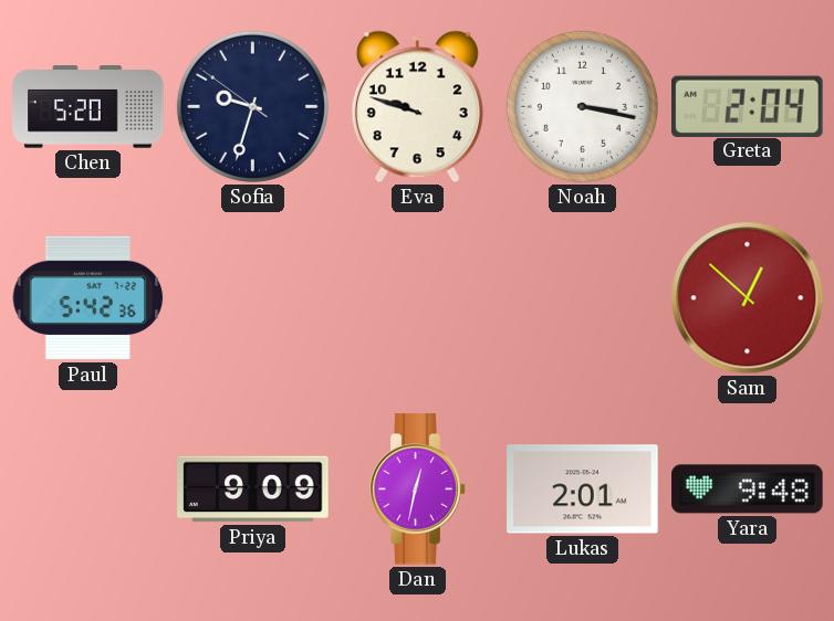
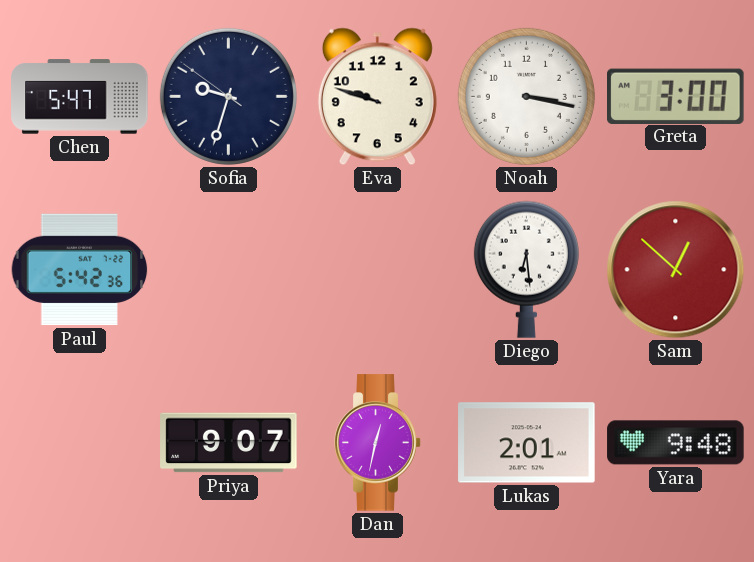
Chen: 5:20 -> 5:47 (80, 97)
Greta: 2:04 -> 3:00 (676, 96)
Diego: none -> 6:29 (526, 269)
Priya: 9:09 -> 9:07 (229, 443)
